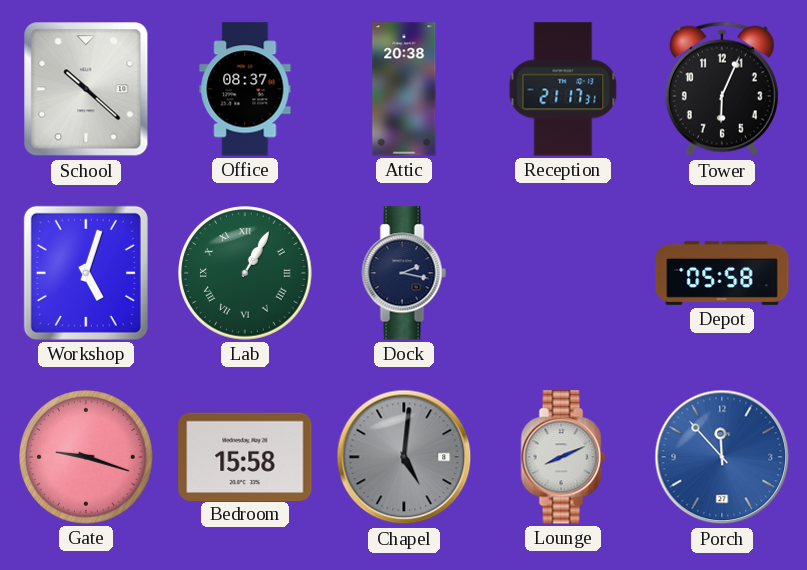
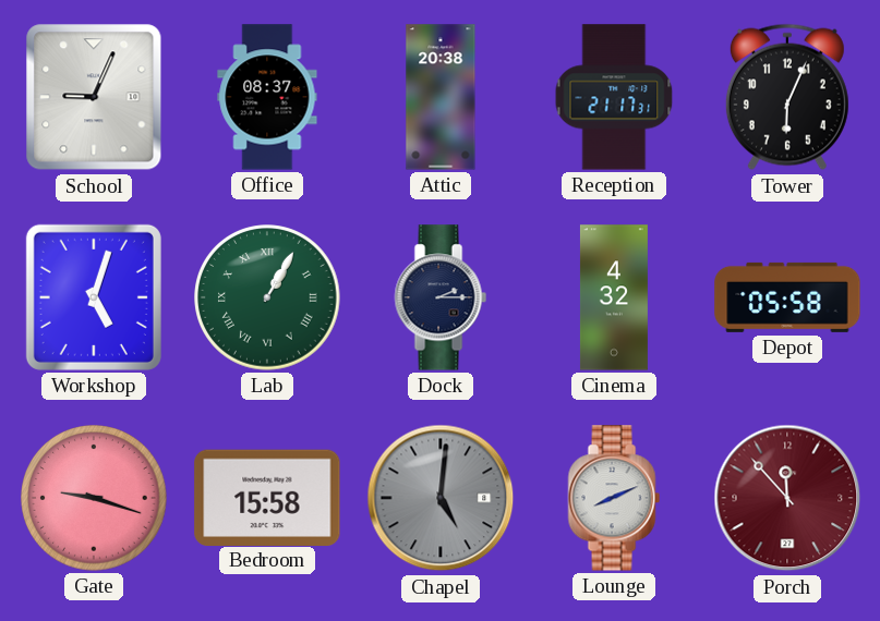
School: 10:22 -> 9:04 (94, 97)
Dock: 2:17 -> 2:15 (441, 297)
Cinema: none -> 4:32 (614, 297)
Porch dial: blue -> burgundy (787, 498)
